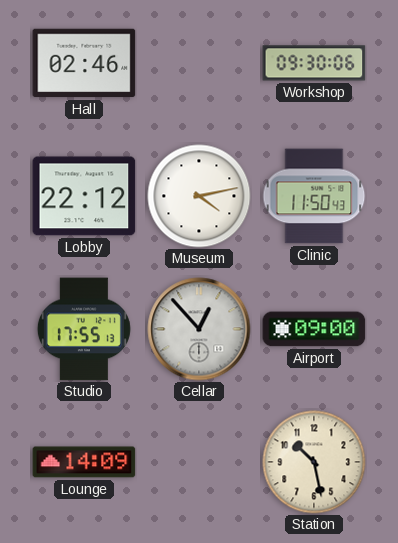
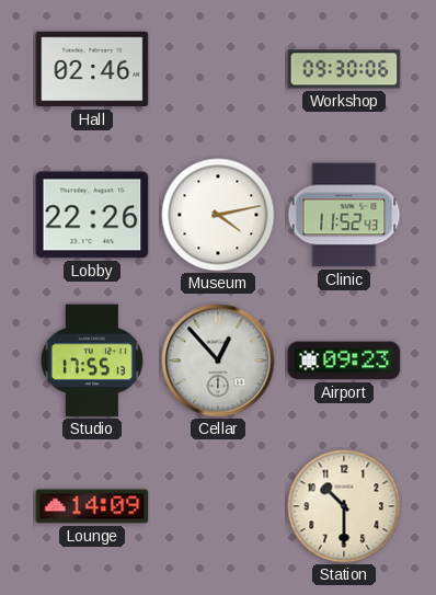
Lobby: 22:12 -> 22:26 (92, 215)
Clinic: 11:50 -> 11:52 (344, 215)
Airport: 09:00 -> 09:23 (344, 361)
Station: 10:28 -> 10:30 (344, 506)
